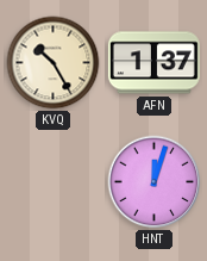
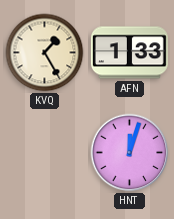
KVQ: 10:25 -> 1:25 (45, 53)
AFN: 1:37 -> 1:33 (129, 53)
